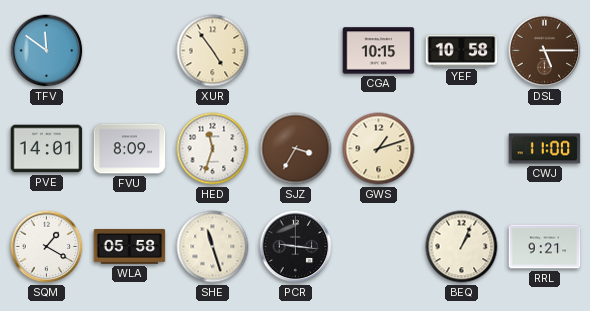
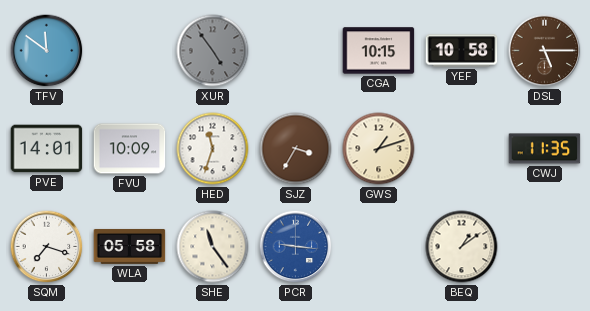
XUR dial: cream -> grey (213, 51)
FVU: 8:09 -> 10:09 (130, 149)
CWJ: 11:00 -> 11:35 (545, 149)
SQM: 1:20 -> 7:18 (47, 247)
SHE: 11:27 -> 11:24 (213, 247)
PCR dial: black -> blue (296, 247)
BEQ: 1:04 -> 1:09 (462, 247)
RRL: 9:21 -> none (545, 247)
